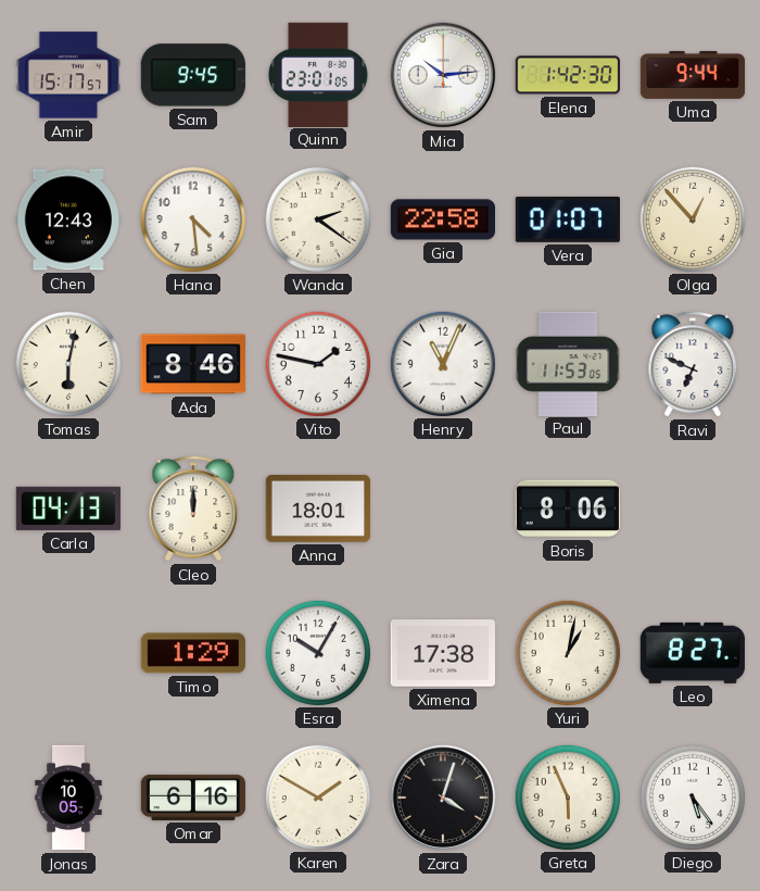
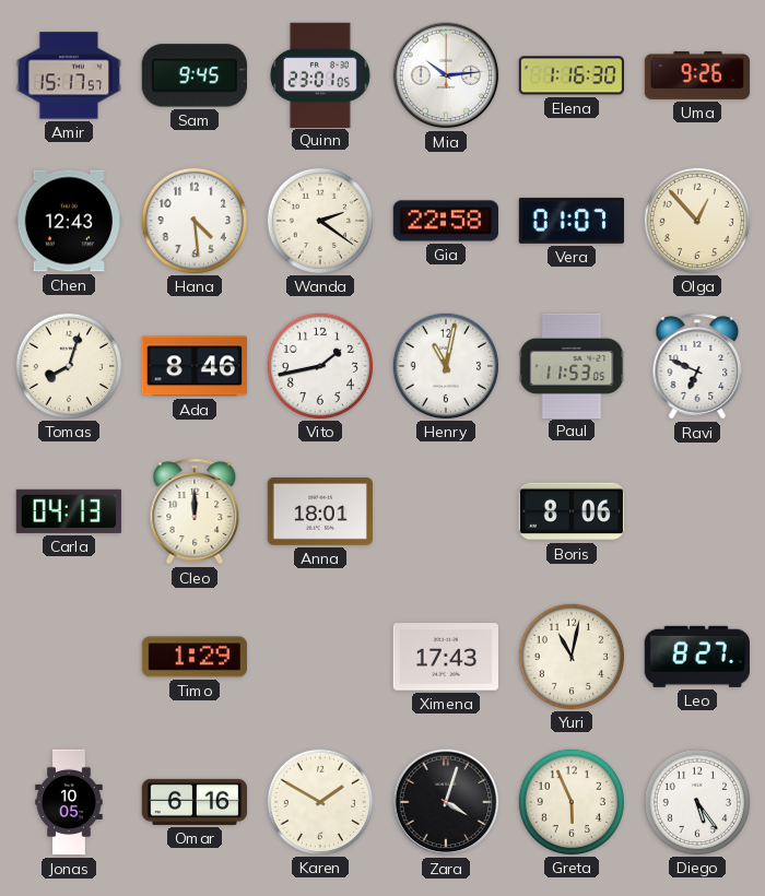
Elena: 1:42 -> 1:16 (570, 75)
Uma: 9:44 -> 9:26 (697, 75)
Tomas: 6:02 -> 8:03 (68, 365)
Vito: 1:47 -> 1:43 (319, 365)
Henry: 11:04 -> 11:02 (445, 365)
Esra: 10:05 -> none (317, 652)
Ximena: 17:38 -> 17:43 (445, 657)
Yuri: 1:02 -> 11:02 (570, 656)
